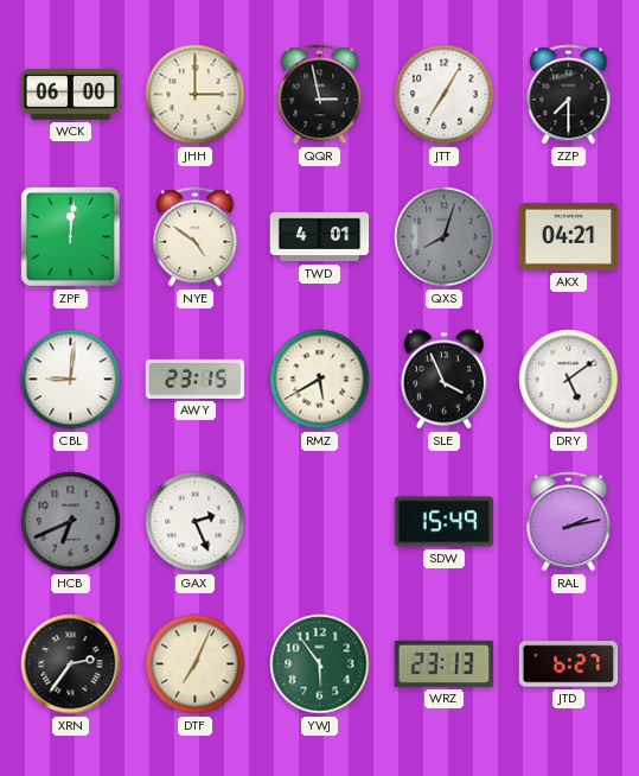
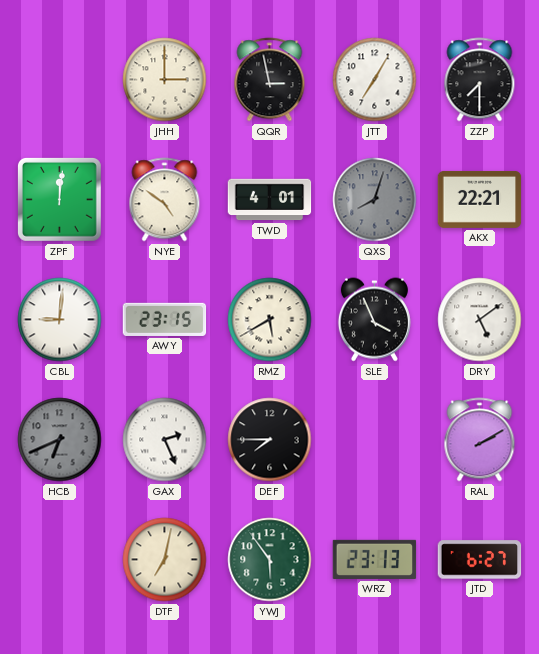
WCK: 06:00 -> none (71, 94)
AKX: 04:21 -> 22:21 (480, 199)
DEF: none -> 7:45 (270, 440)
SDW: 15:49 -> none (445, 522)
RAL: 2:13 -> 2:10 (480, 440)
XRN: 2:36 -> none (71, 664)
DTF: 7:04 -> 7:02 (165, 560)
